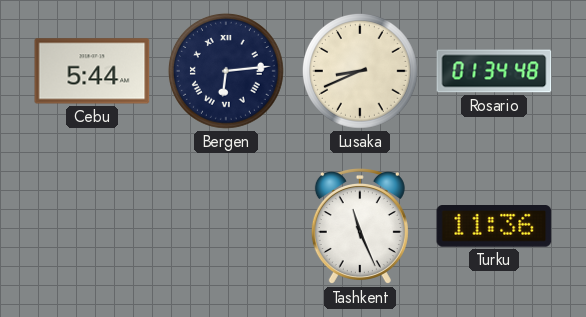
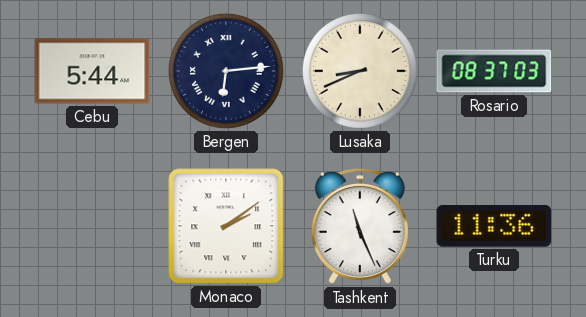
Rosario: 01:34 -> 08:37 (494, 71)
Monaco: none -> 2:09 (226, 226)
